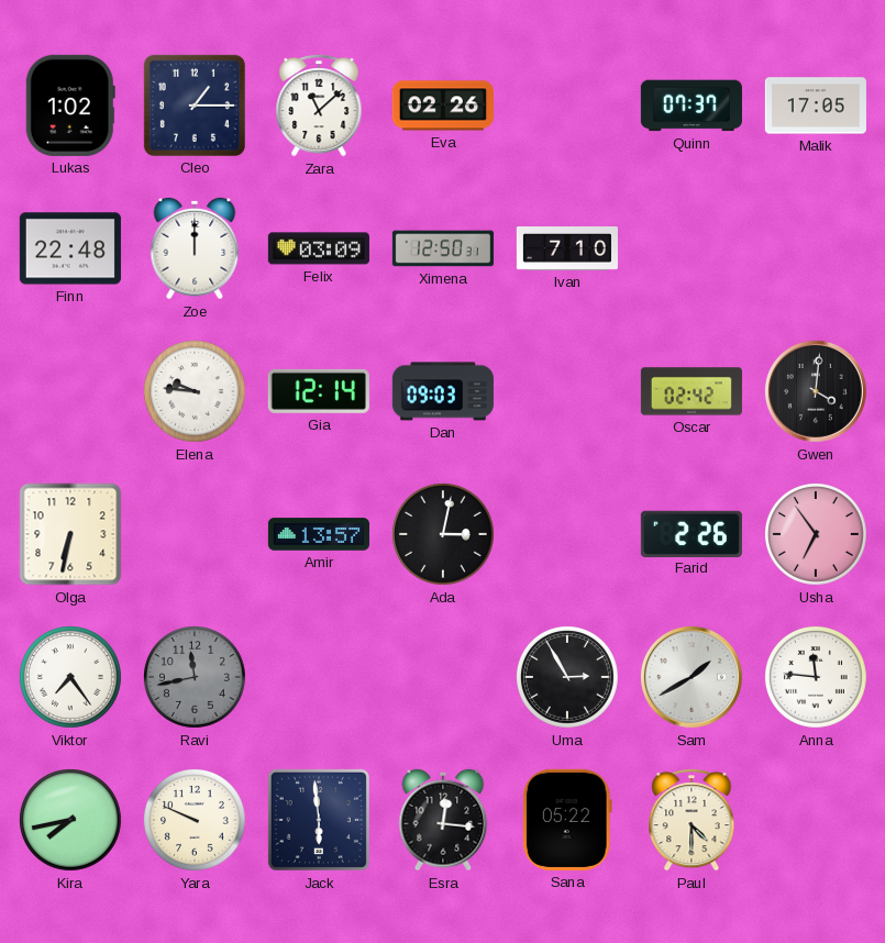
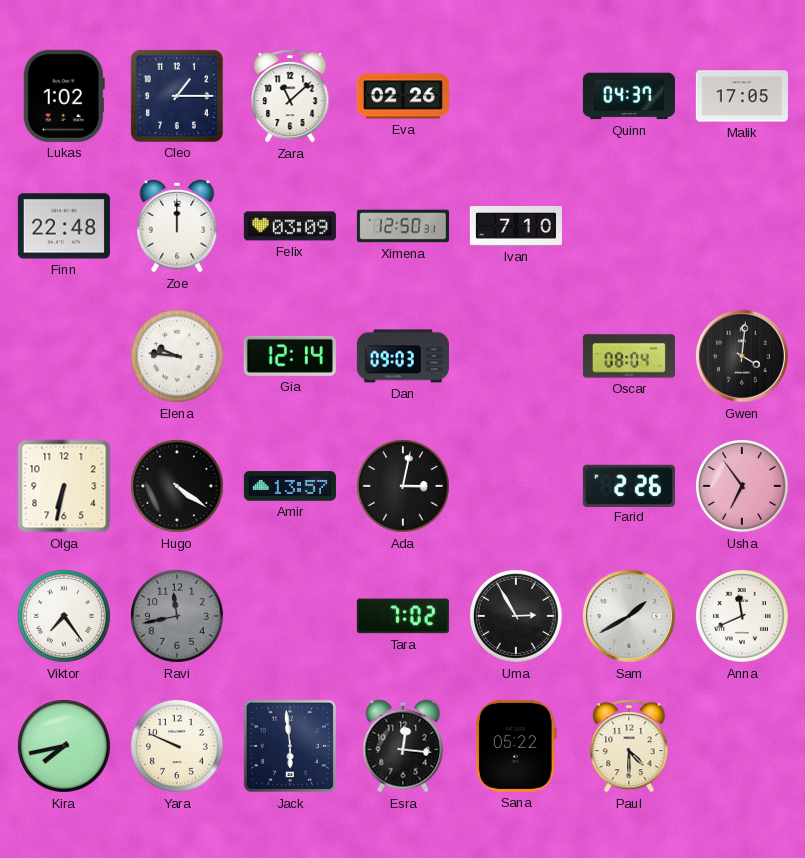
Quinn: 07:37 -> 04:37 (629, 96)
Oscar: 02:42 -> 08:04 (629, 356)
Hugo: none -> 4:21 (178, 487)
Tara: none -> 7:02 (403, 616)
Anna: 11:46 -> 11:41 (743, 617)
